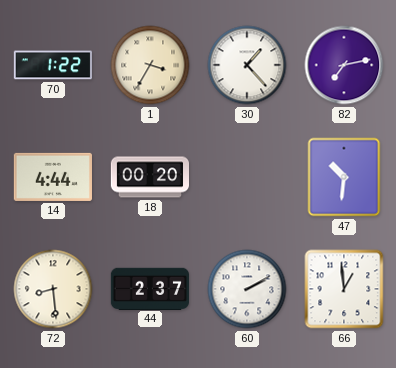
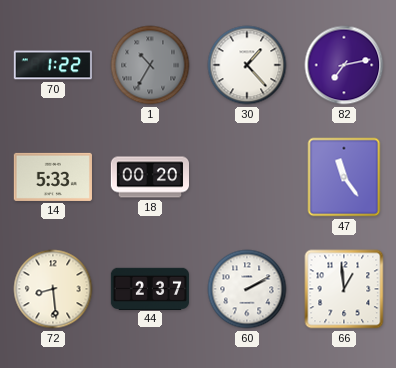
1: 3:35 -> 10:35 (150, 65)
1 dial: cream -> grey (150, 65)
14: 4:44 -> 5:33 (53, 177)
47: 10:31 -> 11:24 (344, 177)
